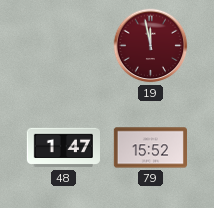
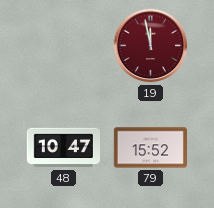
48: 1:47 -> 10:47 (63, 148)
